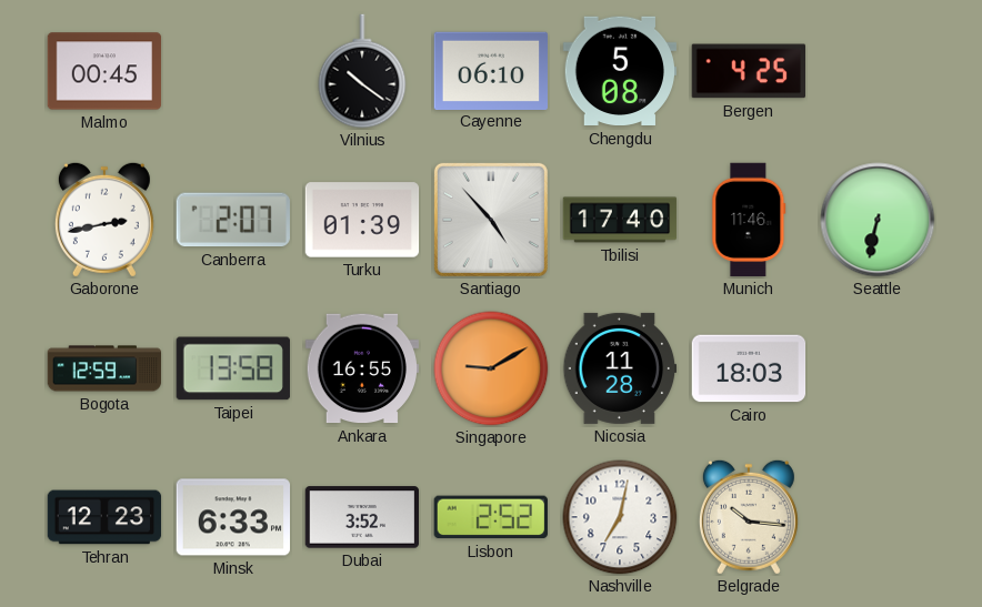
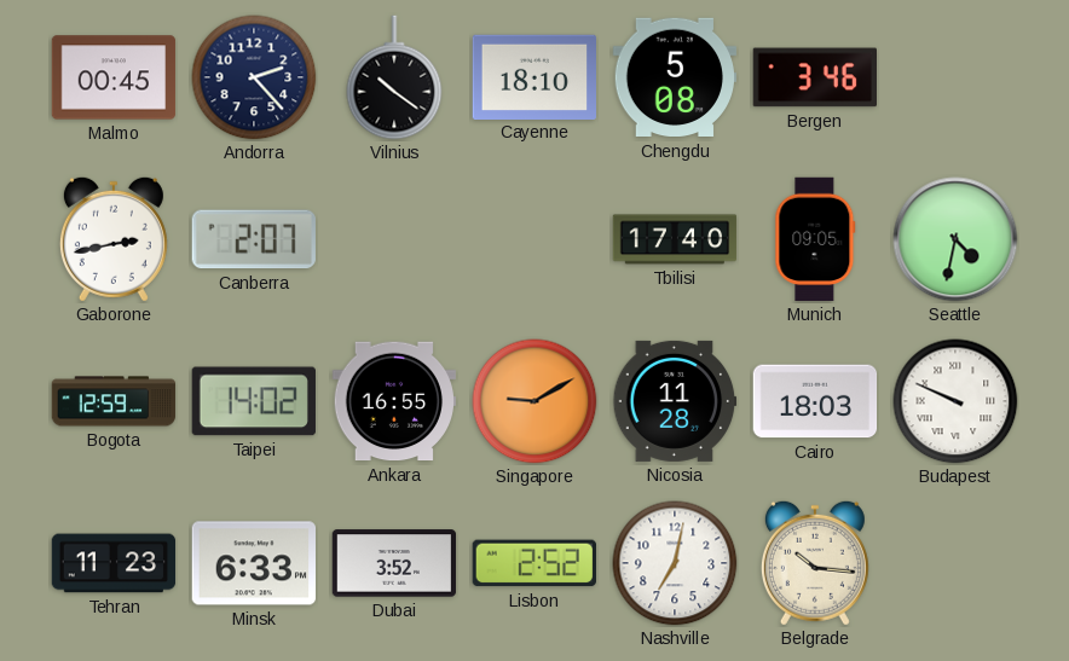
Andorra: none -> 2:23 (254, 77)
Cayenne: 06:10 -> 18:10 (534, 76)
Bergen: 4:25 -> 3:46 (814, 77)
Turku: 01:39 -> none (362, 220)
Santiago: 4:53 -> none (491, 220)
Munich: 11:46 -> 09:05 (815, 239)
Seattle: 6:32 -> 4:32 (955, 239)
Taipei: 13:58 -> 14:02 (254, 401)
Budapest: none -> 9:49 (955, 401)
Tehran: 12:23 -> 11:23 (114, 563)
